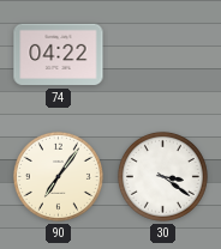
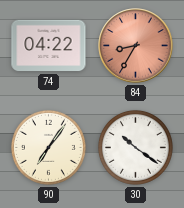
84: none -> 8:35 (136, 46)
30: 3:21 -> 10:21 (135, 147)
